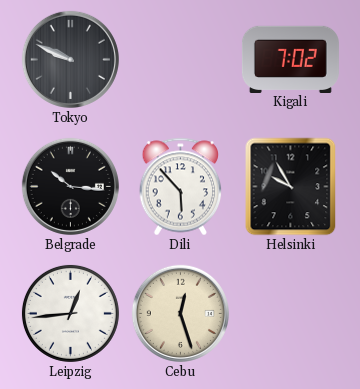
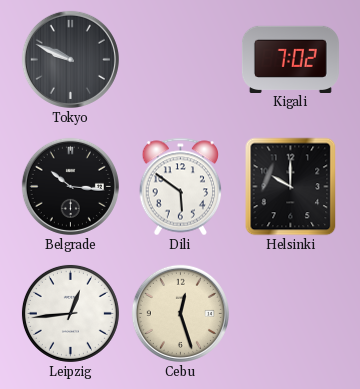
Dili: 5:53 -> 5:51 (181, 187)
Helsinki: 9:55 -> 10:00 (291, 187)
